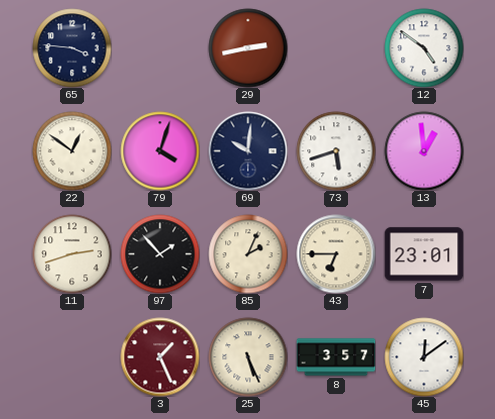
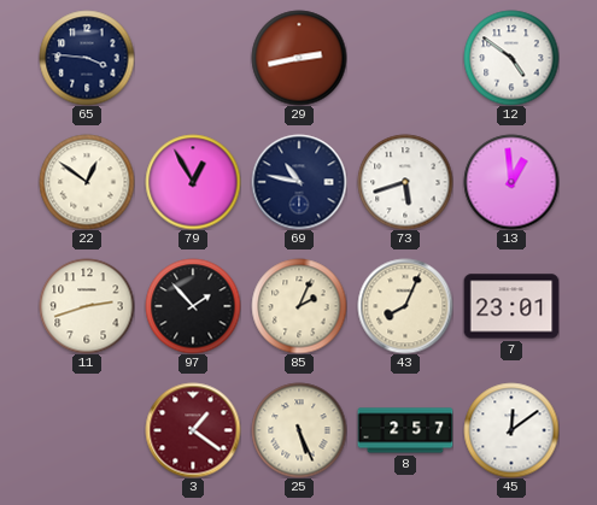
79: 4:03 -> 12:55 (193, 182)
69: 10:01 -> 10:47 (299, 182)
43: 6:45 -> 8:04 (405, 306)
3: 1:26 -> 1:21 (193, 430)
8: 3:57 -> 2:57 (405, 430)
